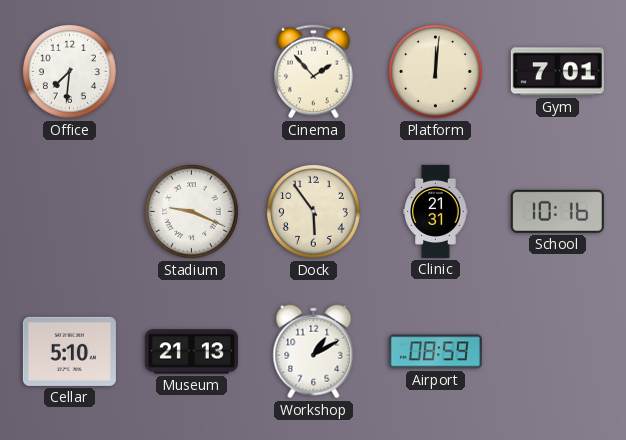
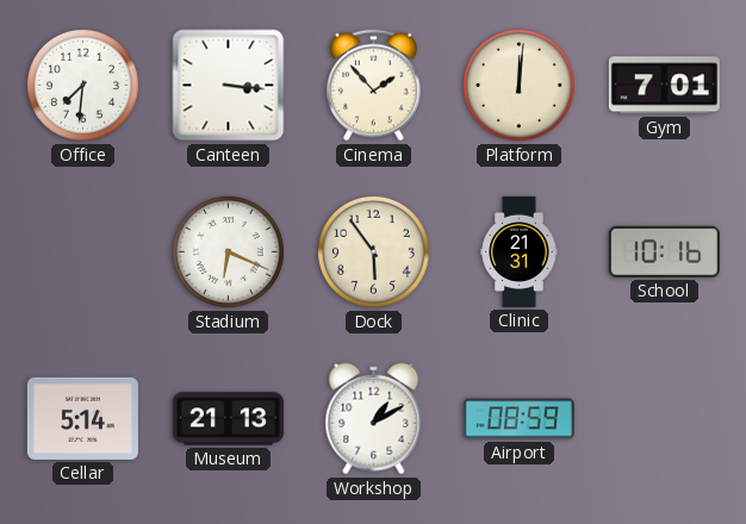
Canteen: none -> 3:16 (229, 86)
Stadium: 9:19 -> 6:19 (228, 251)
Cellar: 5:10 -> 5:14 (82, 418)
